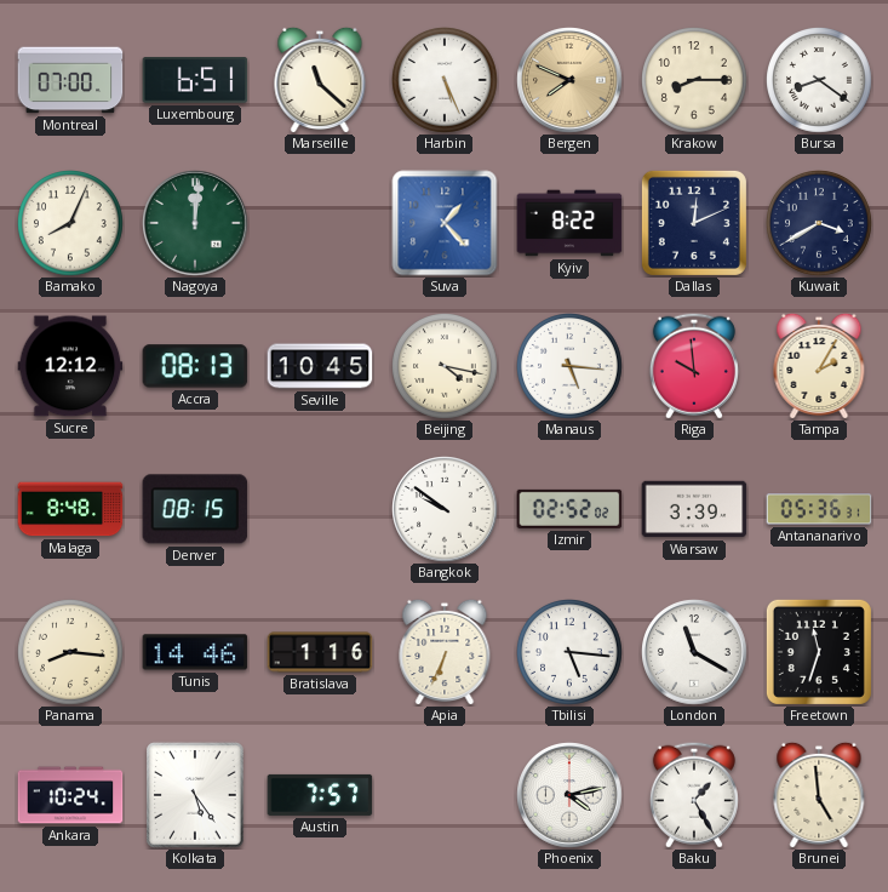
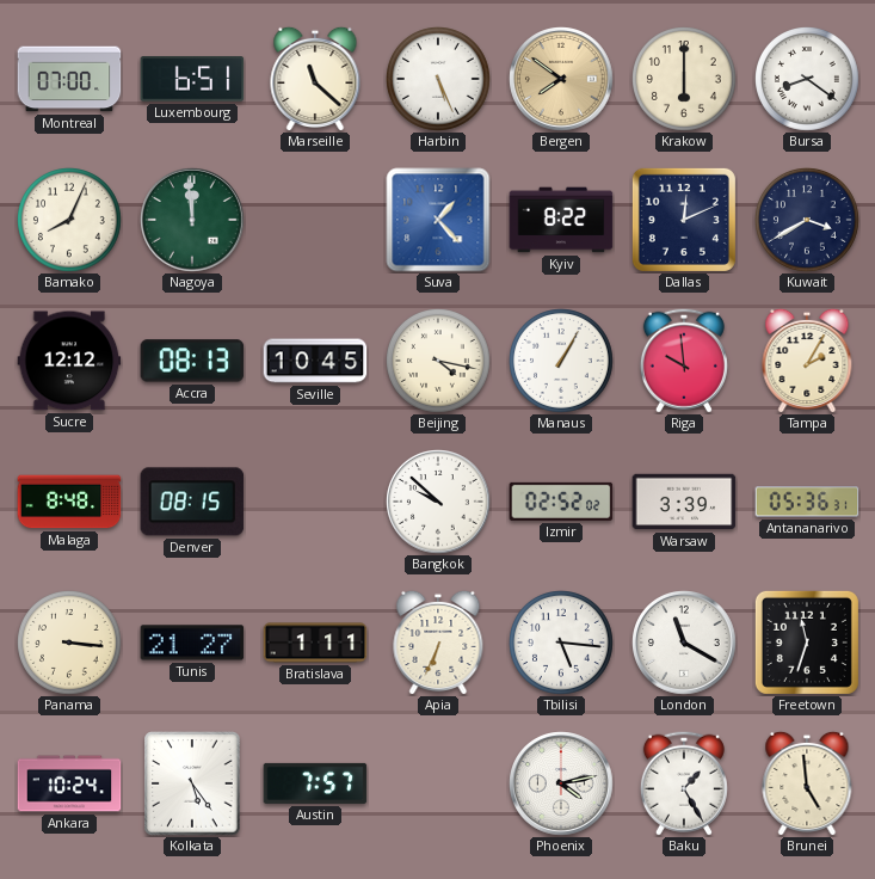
Bergen: 7:49 -> 7:51 (561, 79)
Krakow: 8:15 -> 6:00 (685, 80)
Nagoya: 12:01 -> 11:59 (192, 220)
Manaus: 5:16 -> 1:05 (562, 362)
Bangkok: 9:51 -> 9:52 (438, 502)
Panama: 8:16 -> 3:16 (70, 644)
Tunis: 14:46 -> 21:27 (192, 643)
Bratislava: 1:16 -> 1:11 (315, 643)
